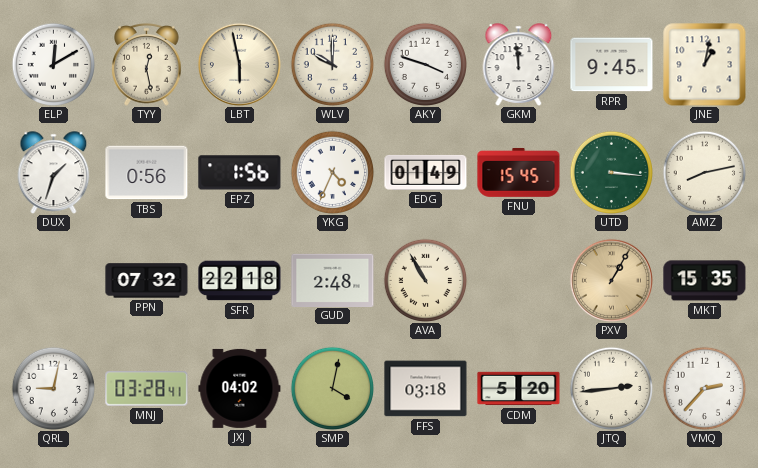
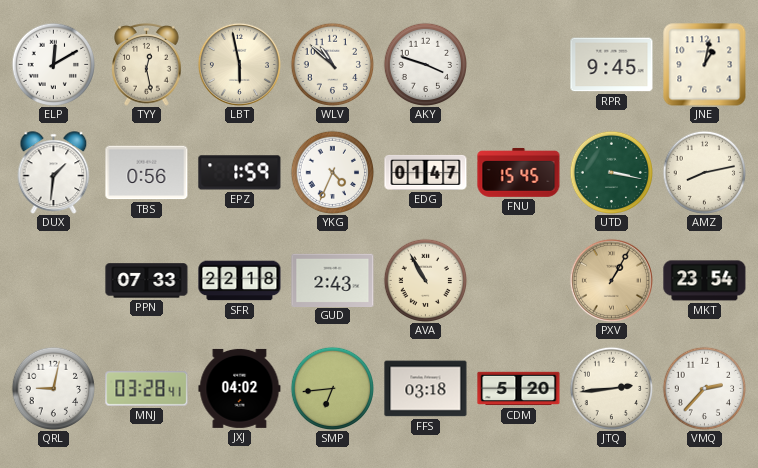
WLV: 10:00 -> 10:52 (332, 64)
GKM: 11:59 -> none (519, 65)
DUX: 1:33 -> 1:31 (54, 173)
EPZ: 1:56 -> 1:59 (240, 173)
EDG: 01:49 -> 01:47 (426, 172)
UTD: 3:16 -> 3:17 (611, 172)
PPN: 07:32 -> 07:33 (147, 281)
GUD: 2:48 -> 2:43 (333, 280)
MKT: 15:35 -> 23:54 (705, 281)
SMP: 4:02 -> 6:44 (332, 388)
